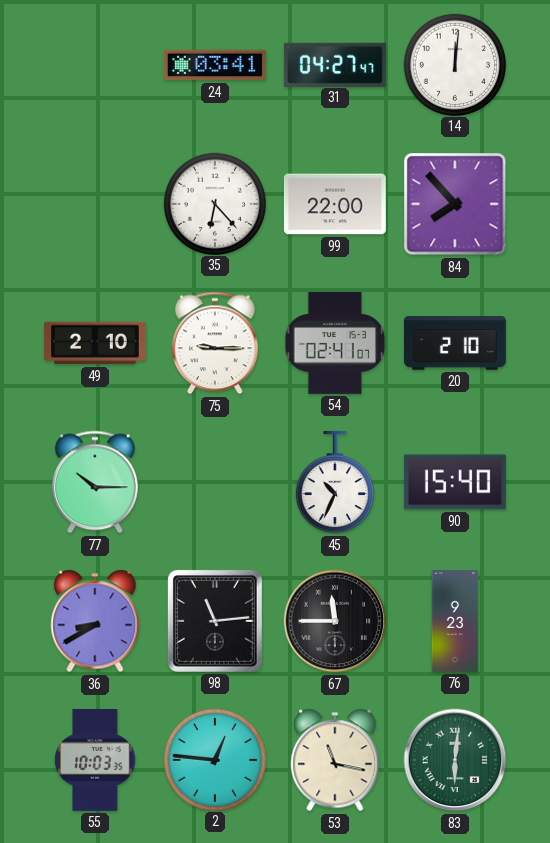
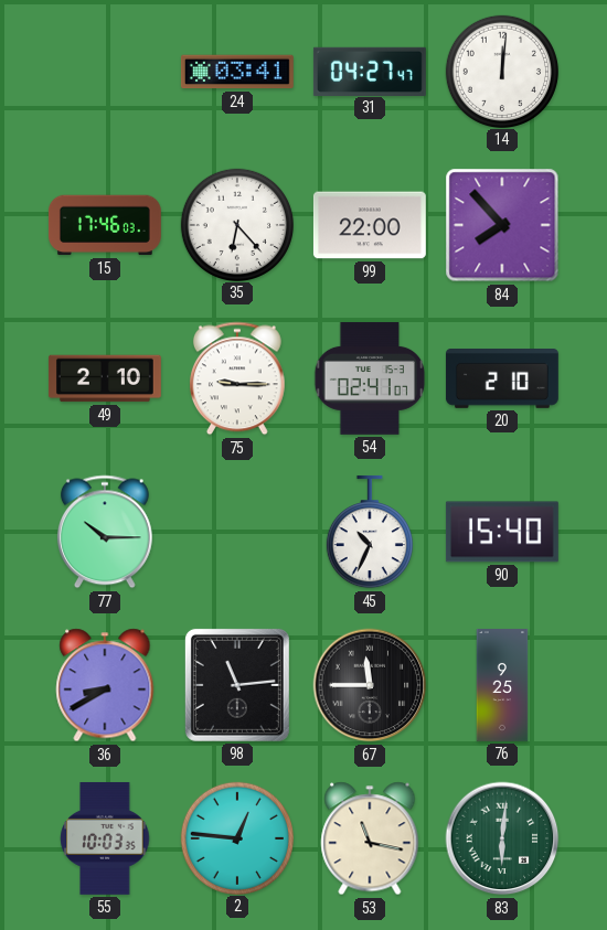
15: none -> 17:46 (105, 225)
76: 9:23 -> 9:25 (502, 686)
